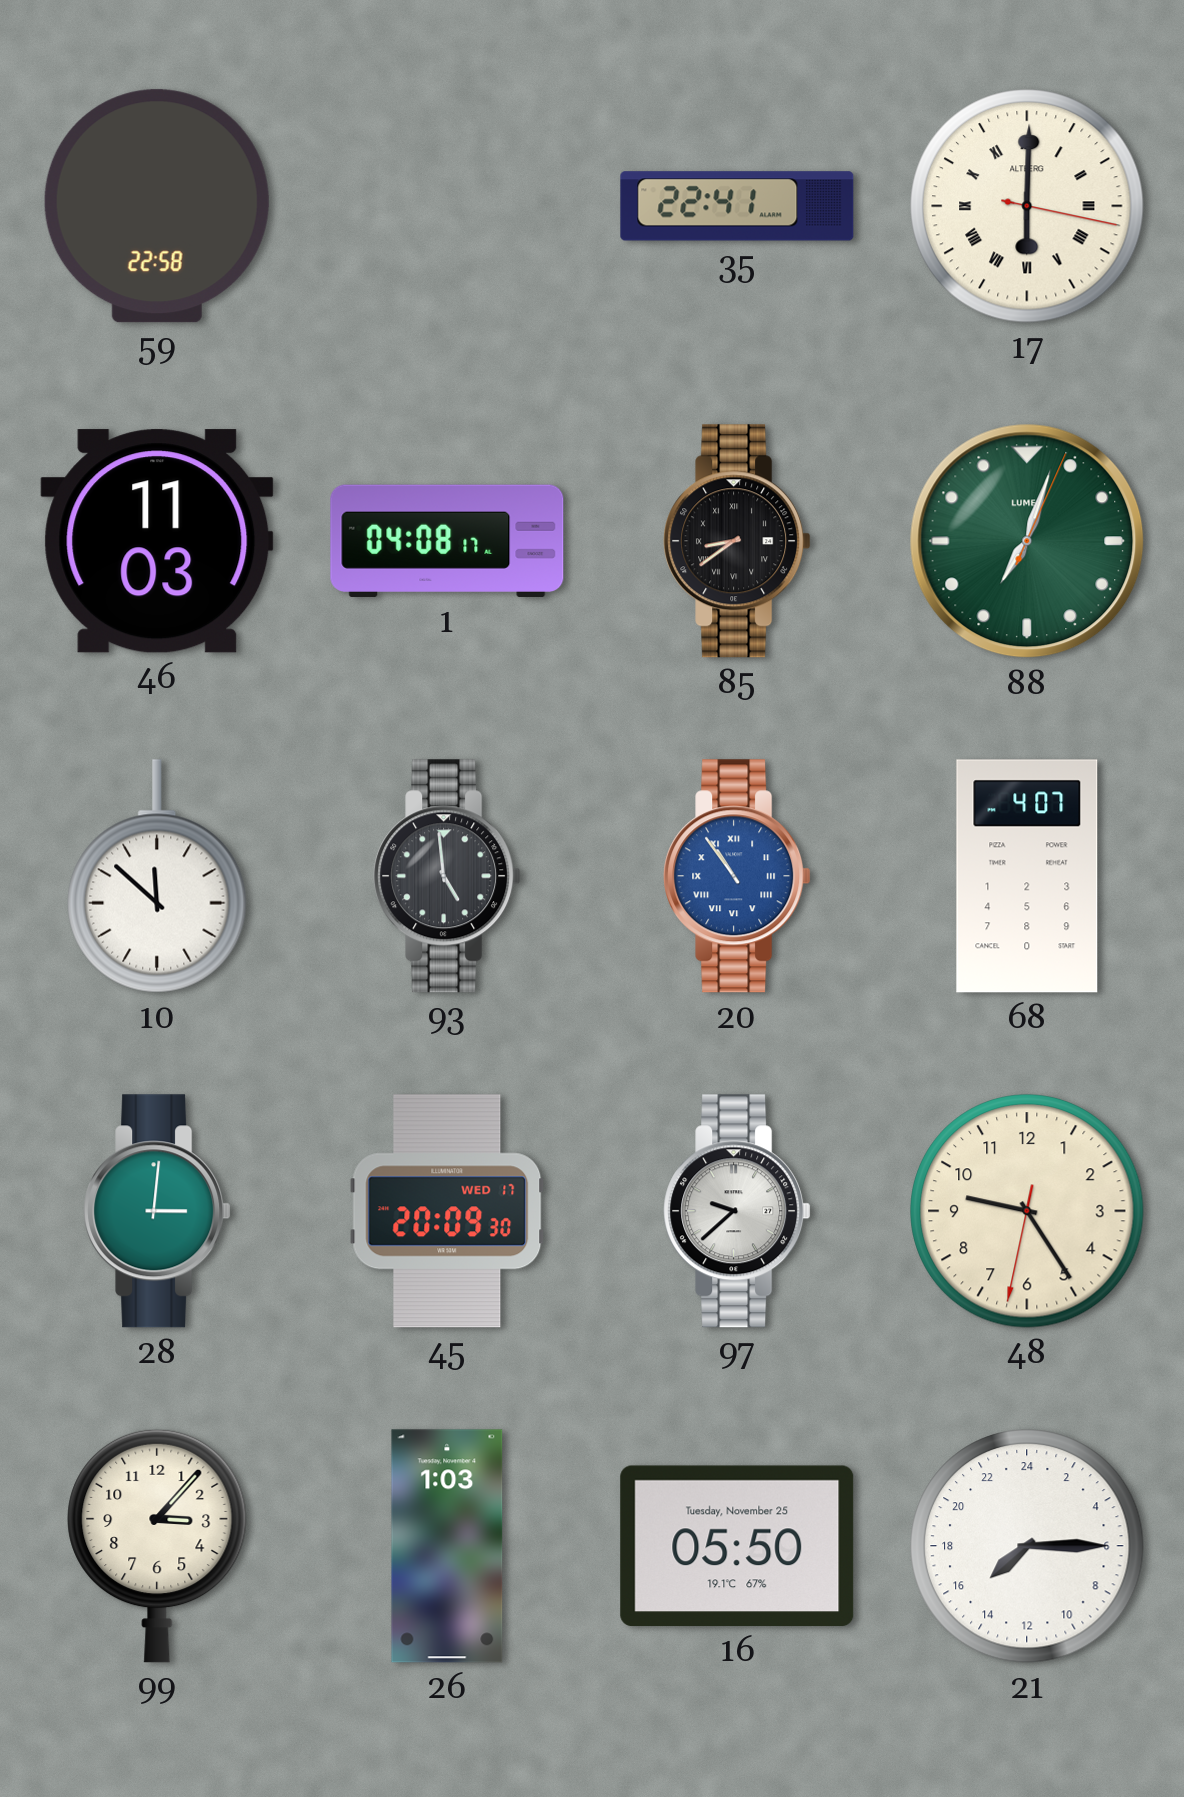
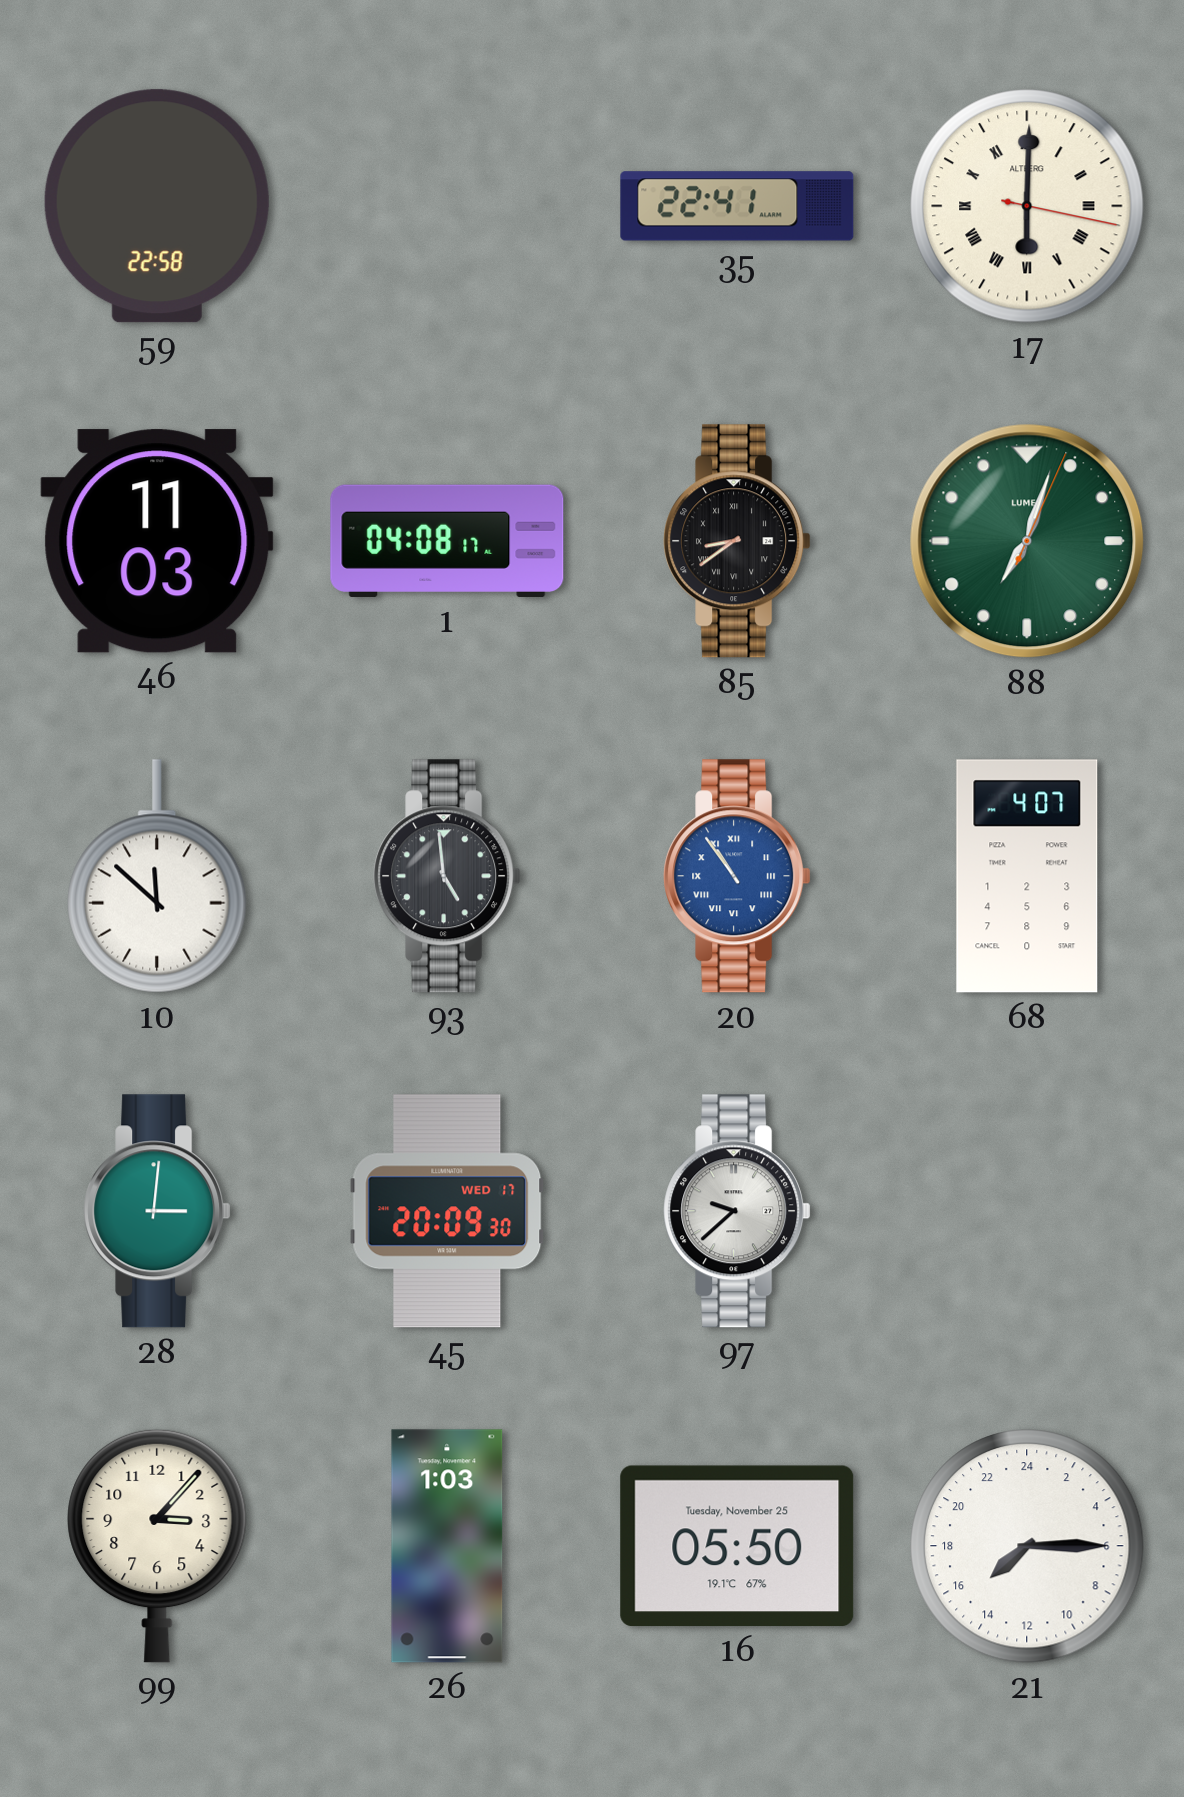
48: 9:24 -> none (1027, 1211)
